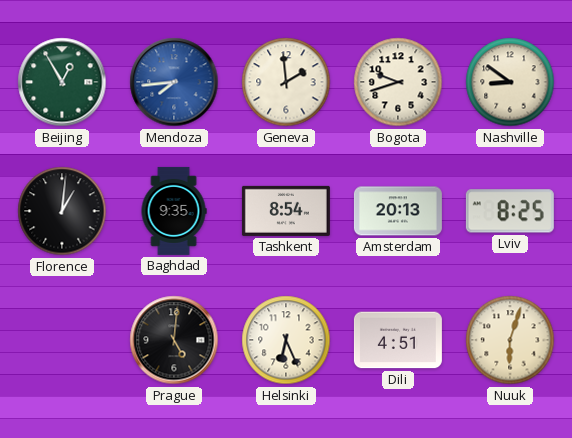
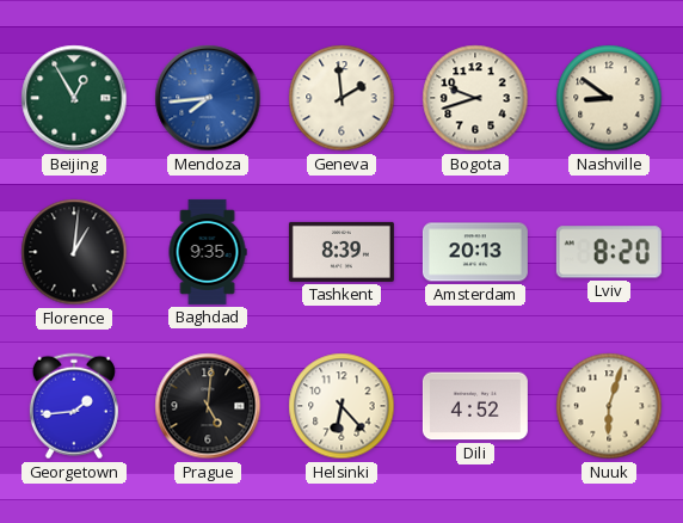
Tashkent: 8:54 -> 8:39 (341, 252)
Lviv: 8:25 -> 8:20 (609, 252)
Georgetown: none -> 1:44 (74, 406)
Helsinki: 6:26 -> 6:23 (341, 406)
Dili: 4:51 -> 4:52 (475, 406)
